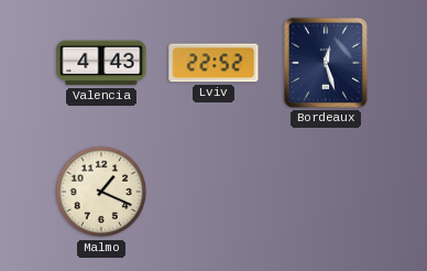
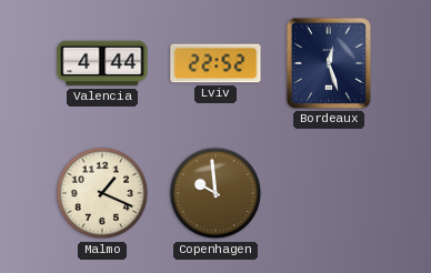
Valencia: 4:43 -> 4:44 (102, 63)
Copenhagen: none -> 9:59 (215, 193)
